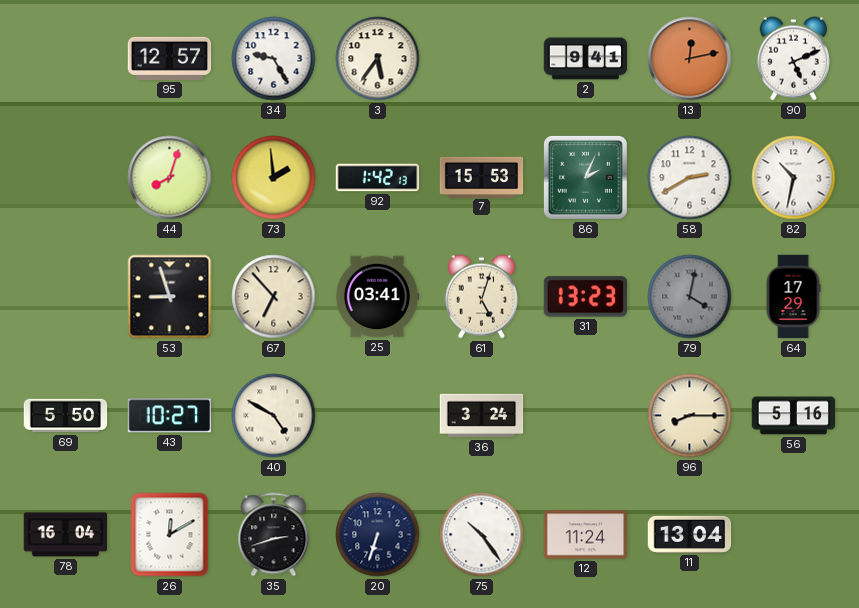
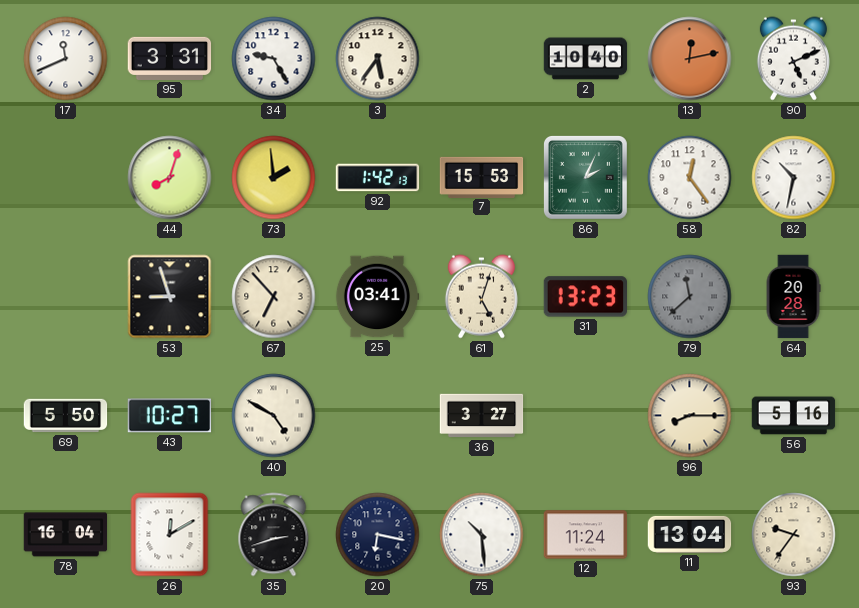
17: none -> 11:41 (66, 59)
95: 12:57 -> 3:31 (170, 58)
2: 9:41 -> 10:40 (586, 59)
58: 2:40 -> 12:24 (690, 178)
79: 4:02 -> 11:38 (690, 297)
64: 17:29 -> 20:28 (793, 297)
36: 3:24 -> 3:27 (482, 416)
20: 6:33 -> 6:17 (378, 535)
75: 10:24 -> 10:29 (482, 535)
93: none -> 9:36 (794, 535)
